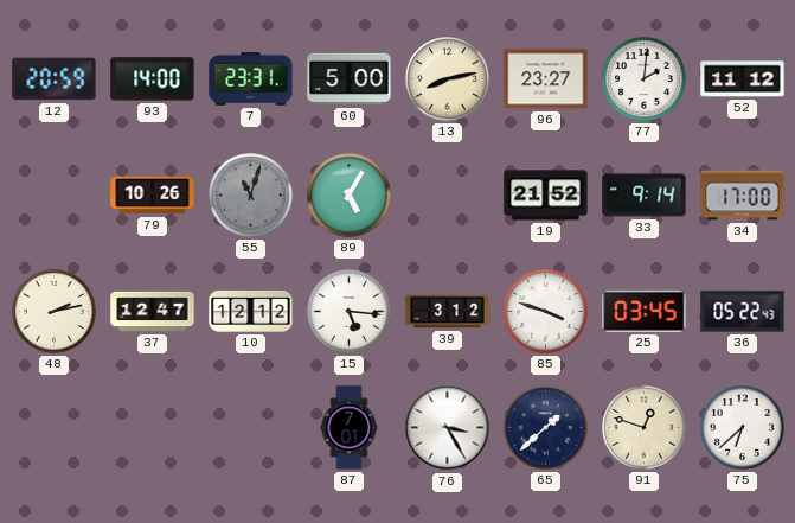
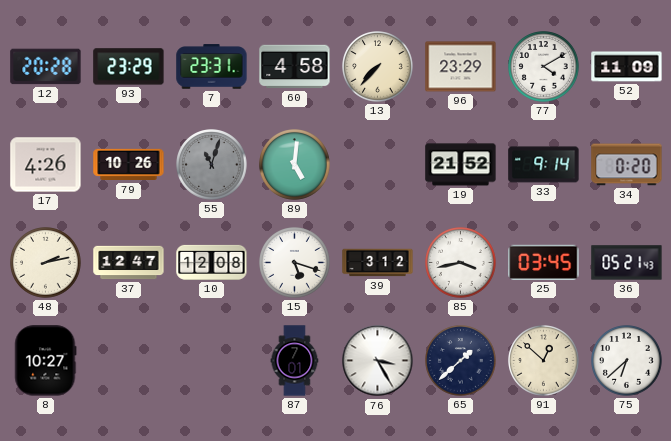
12: 20:59 -> 20:28 (46, 67)
93: 14:00 -> 23:29 (129, 67)
60: 5:00 -> 4:58 (295, 67)
13: 8:13 -> 7:37 (378, 67)
96: 23:27 -> 23:29 (461, 67)
77: 2:01 -> 4:10 (544, 67)
52: 11:12 -> 11:09 (627, 67)
17: none -> 4:26 (46, 165)
89: 5:05 -> 5:01 (295, 165)
34: 17:00 -> 0:20 (627, 165)
10: 12:12 -> 12:08 (212, 262)
15: 5:16 -> 5:18 (295, 263)
85: 3:48 -> 3:43 (461, 263)
36: 05:22 -> 05:21 (627, 263)
8: none -> 10:27 (46, 361)
91: 12:48 -> 12:52 (544, 361)
